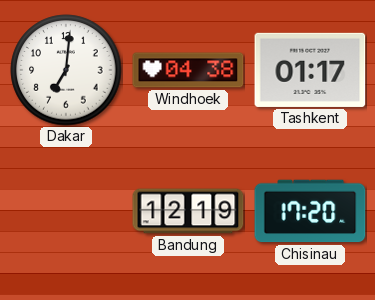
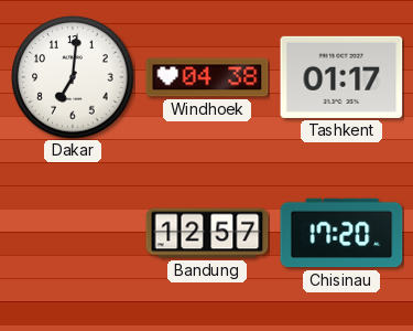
Bandung: 12:19 -> 12:57 (207, 233)
